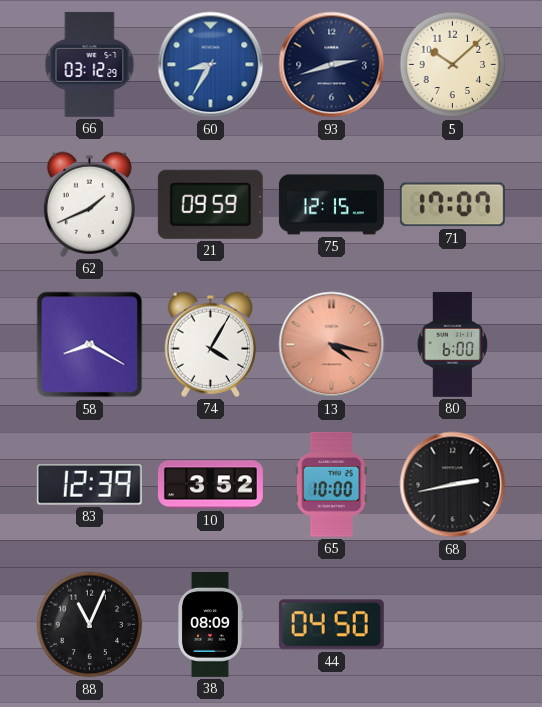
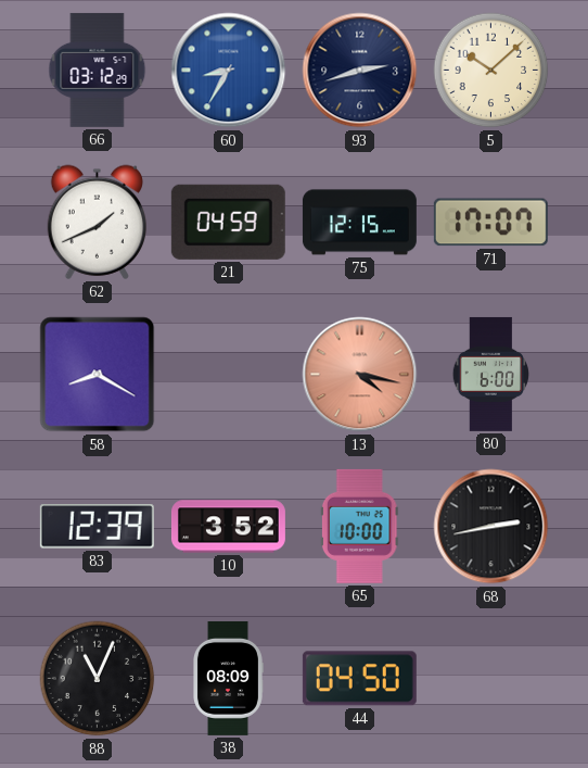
21: 09:59 -> 04:59 (228, 222)
74: 4:05 -> none (210, 344)
